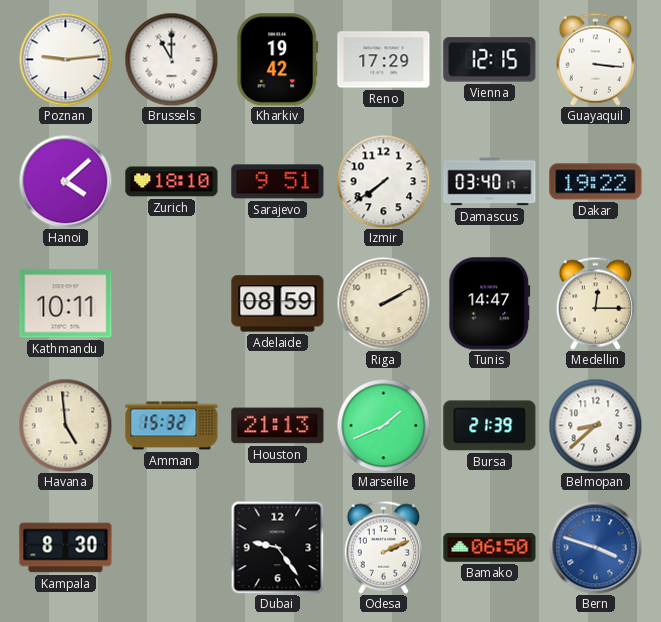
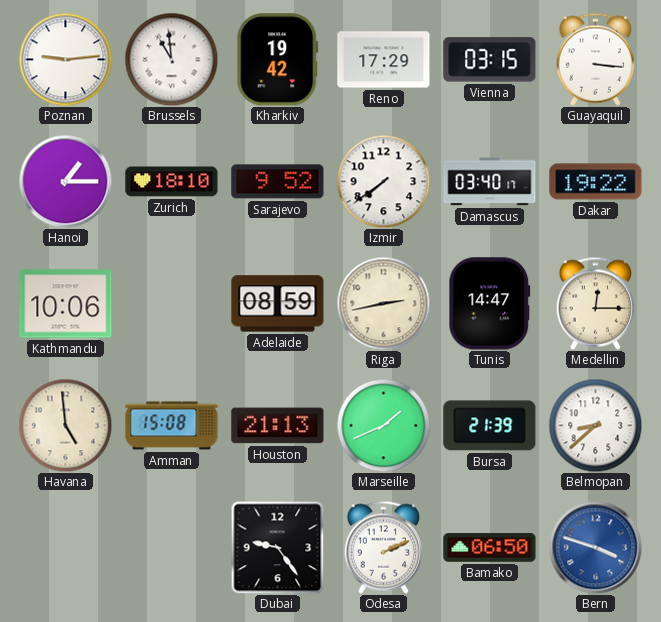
Brussels: 11:00 -> 10:59 (171, 59)
Vienna: 12:15 -> 03:15 (490, 60)
Hanoi: 4:08 -> 1:15 (65, 181)
Sarajevo: 9:51 -> 9:52 (278, 182)
Kathmandu: 10:11 -> 10:06 (66, 304)
Riga: 2:10 -> 2:43 (383, 303)
Amman: 15:32 -> 15:08 (172, 426)
Kampala: 8:30 -> none (66, 548)
